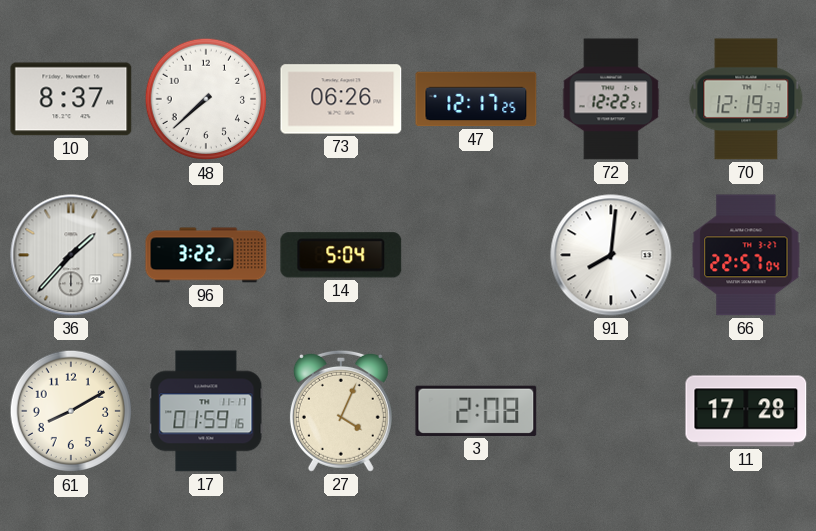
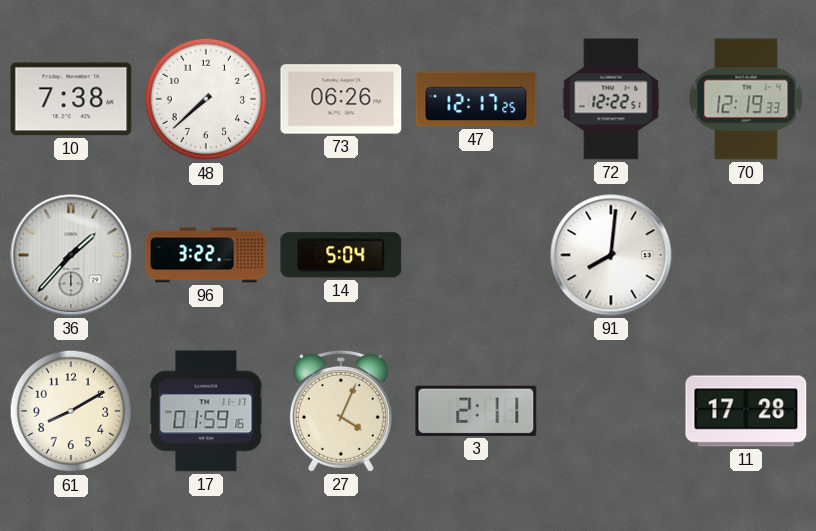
10: 8:37 -> 7:38 (71, 99)
66: 22:57 -> none (746, 255)
3: 2:08 -> 2:11 (476, 411)
